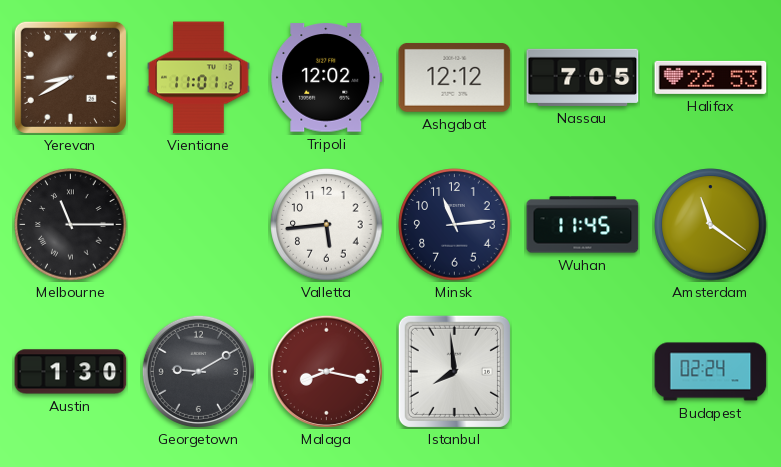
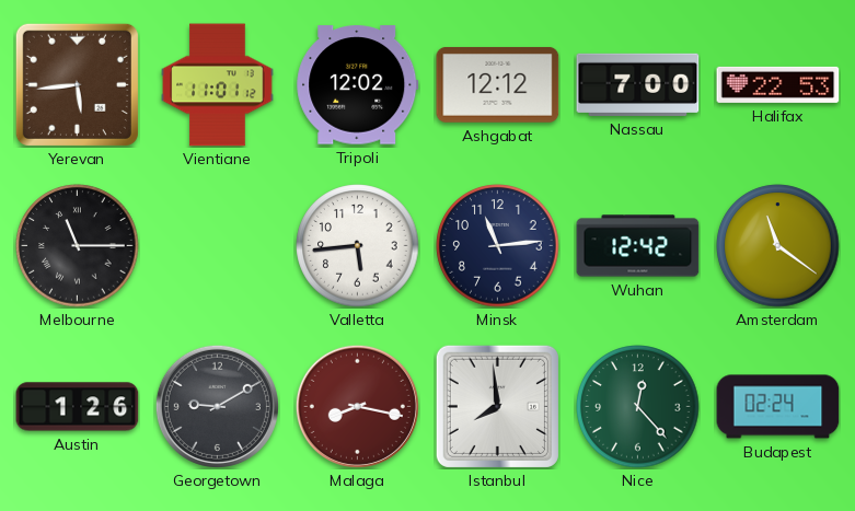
Yerevan: 8:40 -> 5:44 (77, 84)
Nassau: 7:05 -> 7:00 (638, 84)
Wuhan: 11:45 -> 12:42 (638, 246)
Austin: 1:30 -> 1:26 (78, 407)
Nice: none -> 12:23 (638, 407)
